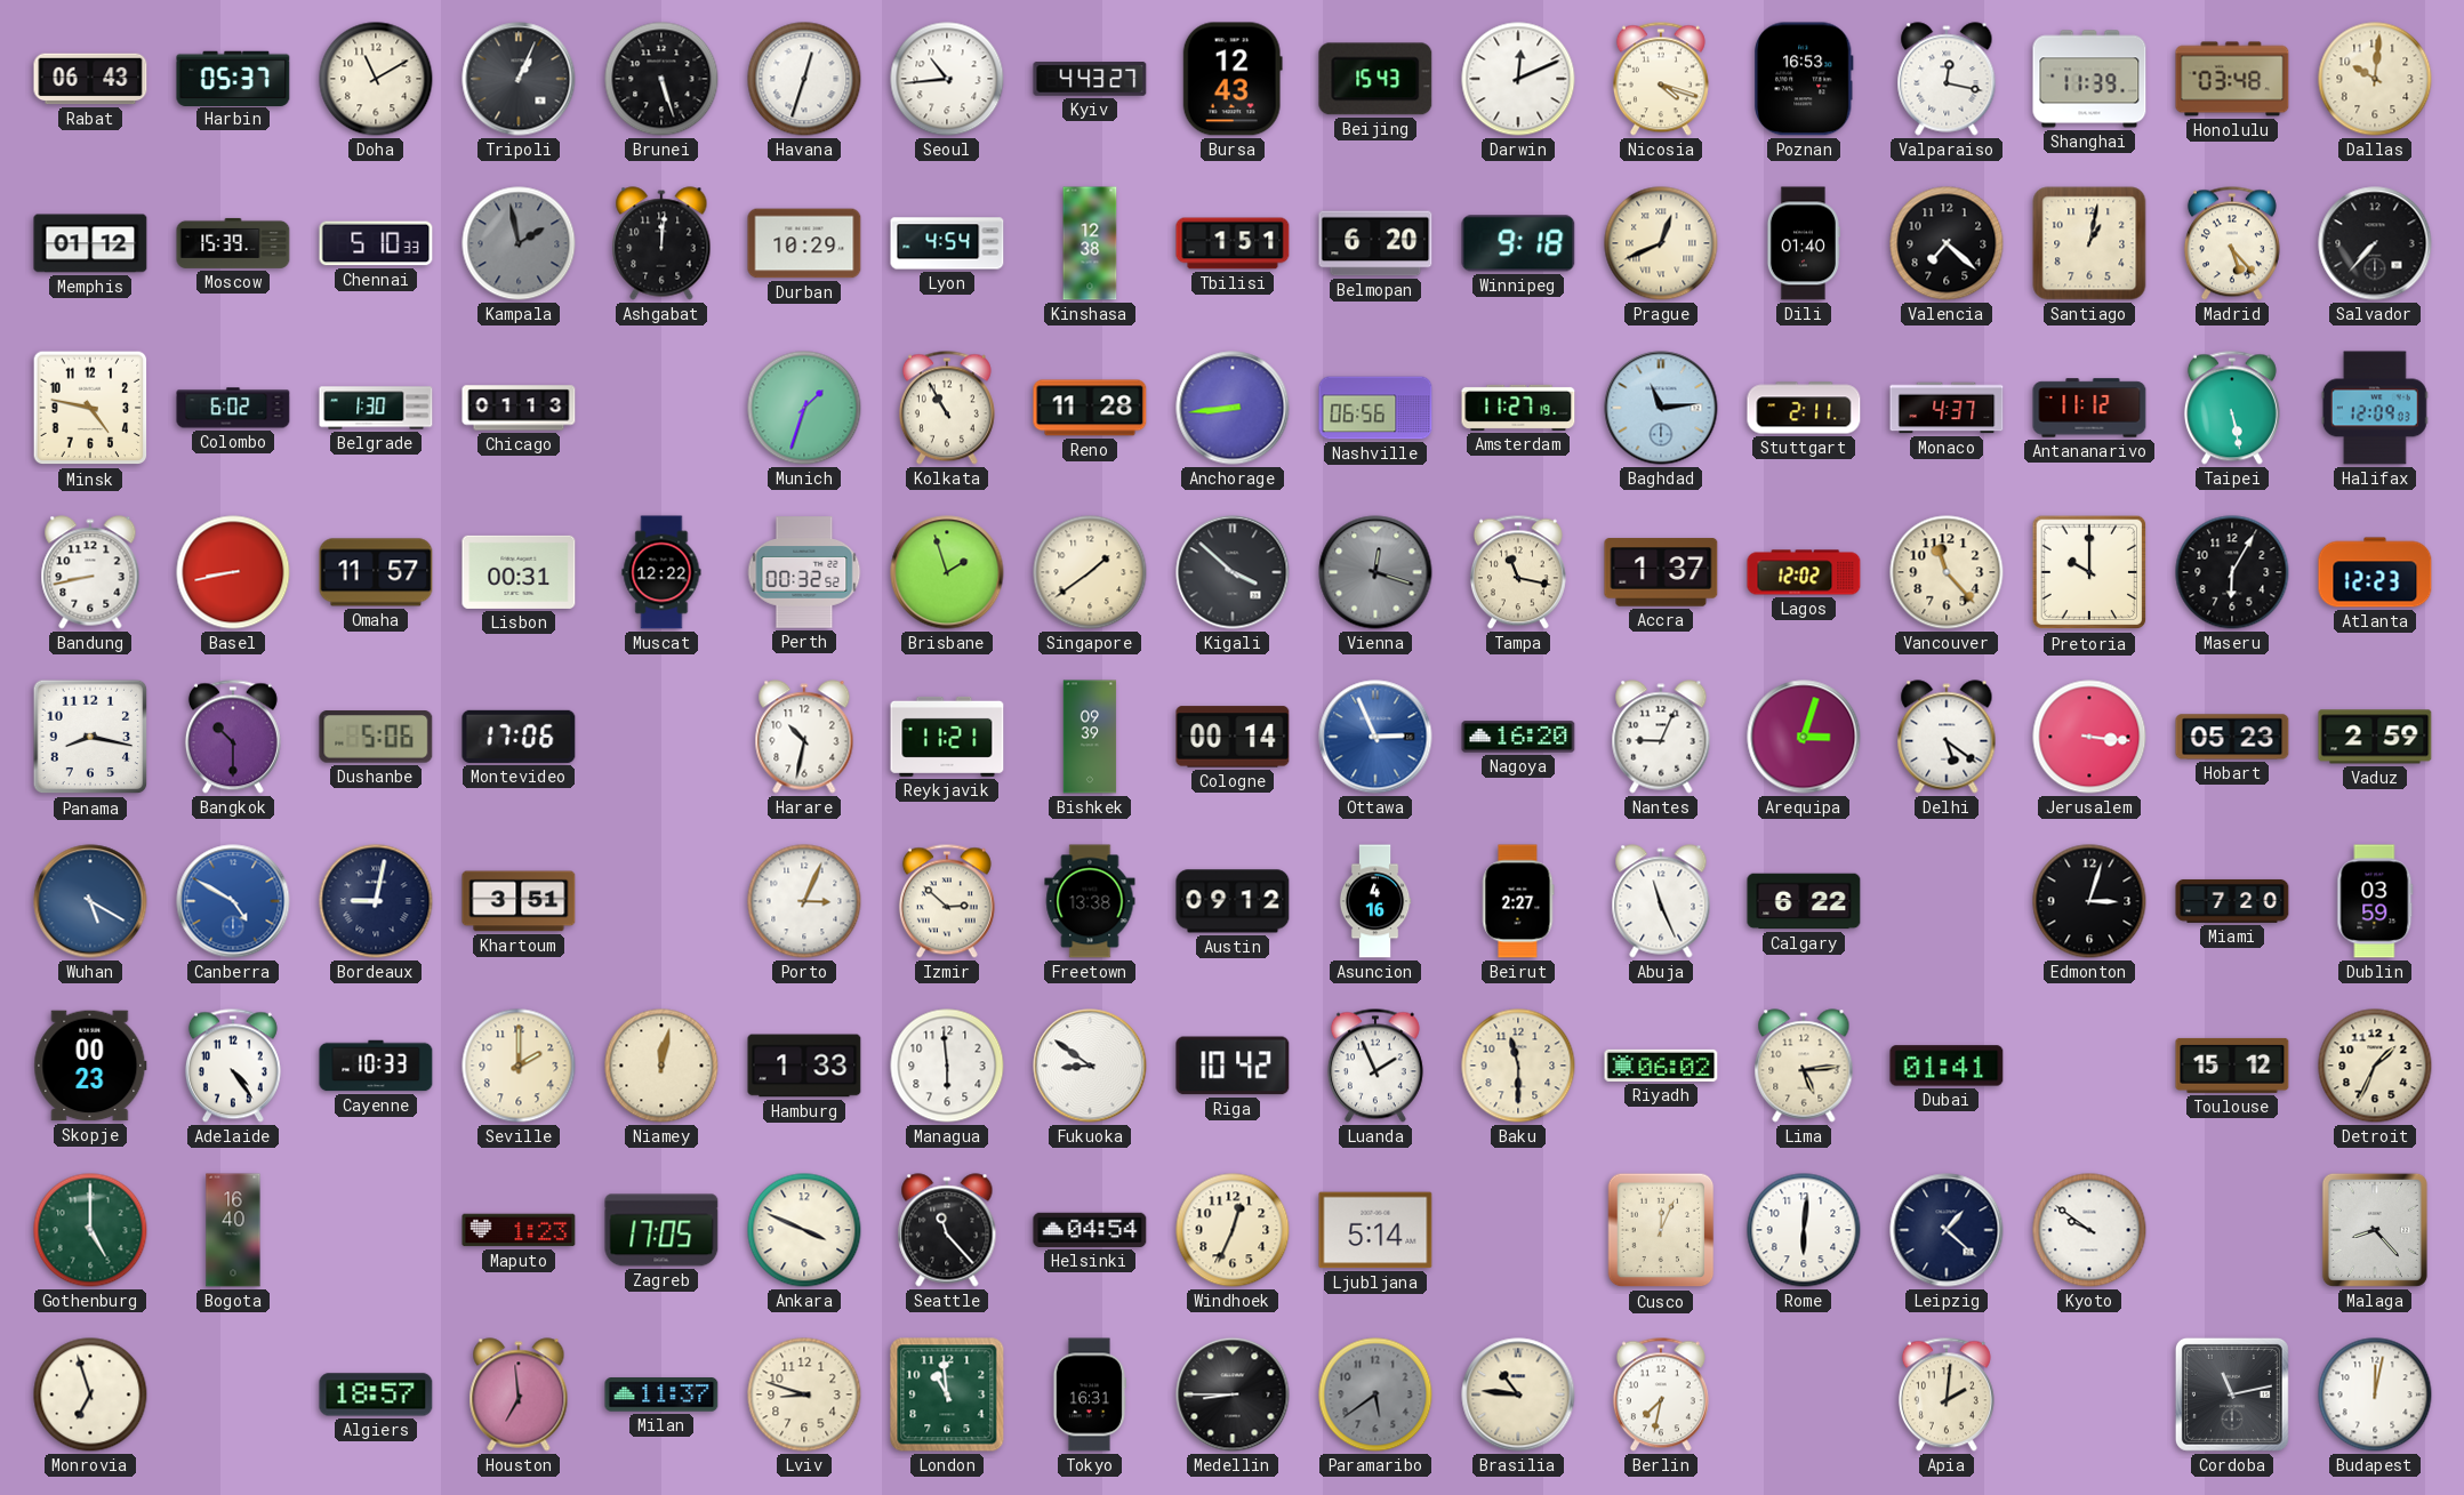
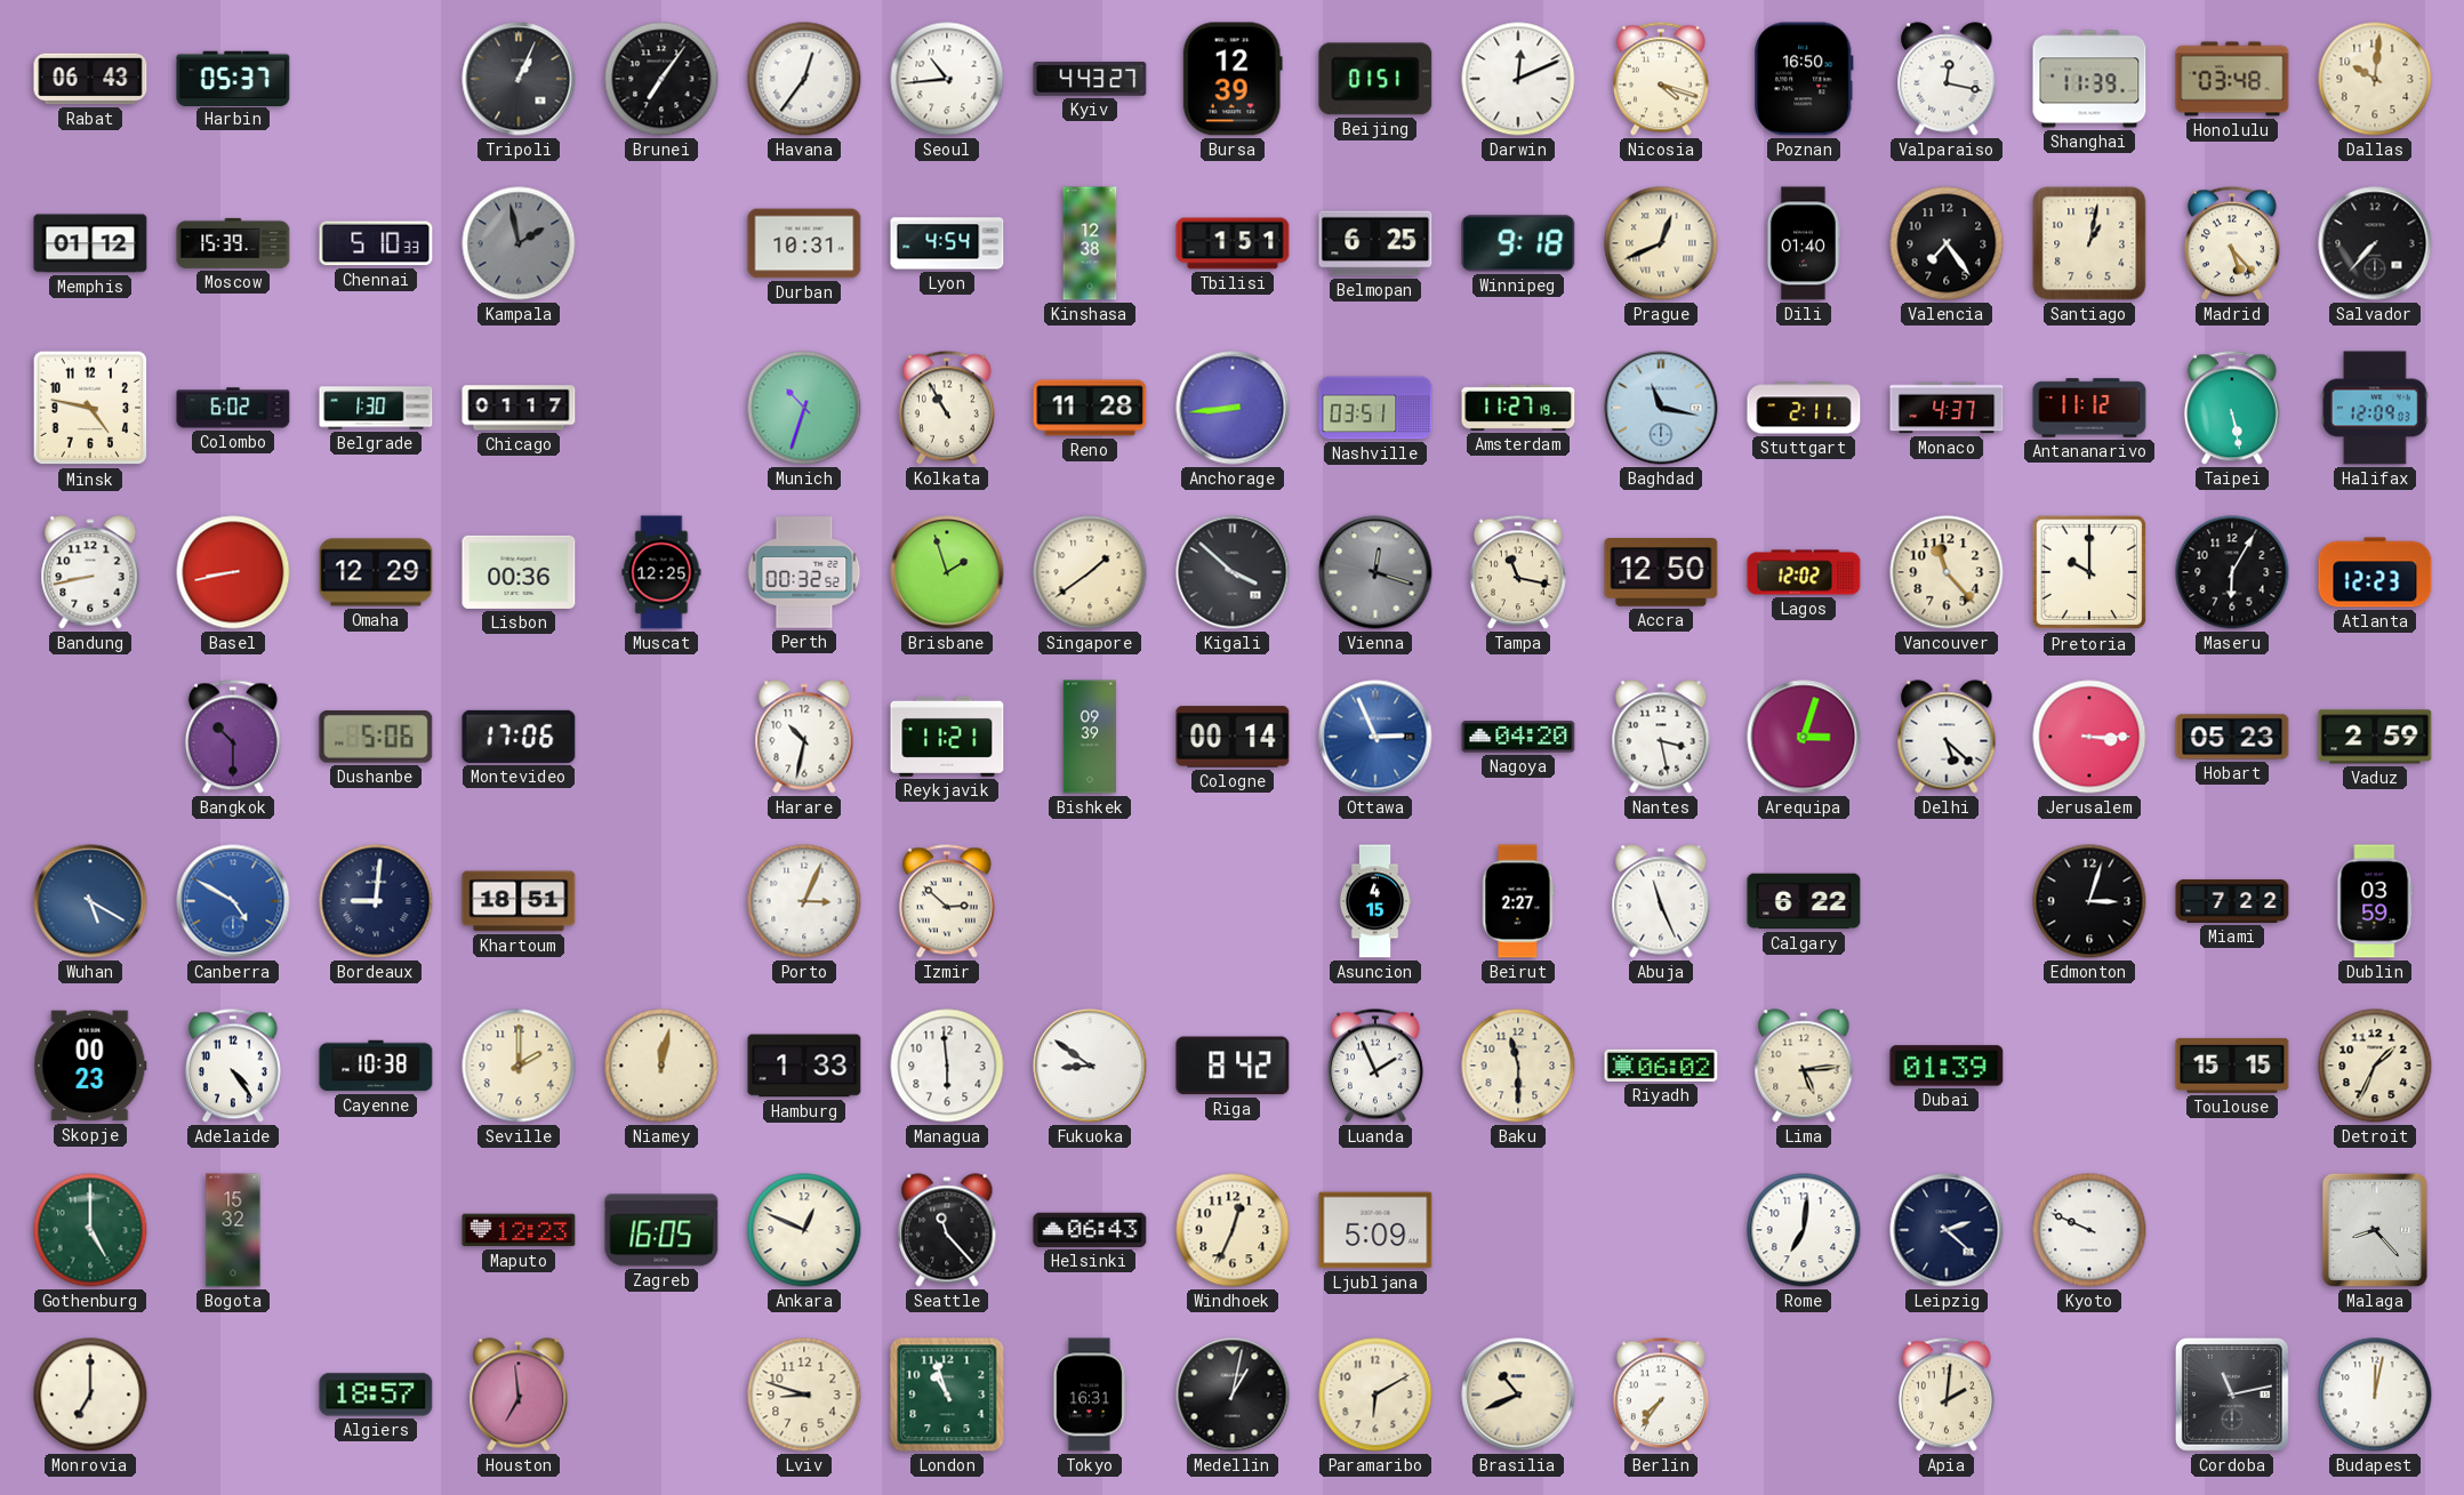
Doha: 11:10 -> none (376, 79)
Brunei: 5:27 -> 7:06 (661, 79)
Havana: 12:33 -> 12:36 (804, 79)
Bursa: 12:43 -> 12:39 (1233, 79)
Beijing: 15:43 -> 01:51 (1375, 79)
Poznan: 16:53 -> 16:50 (1805, 79)
Ashgabat: 12:01 -> none (661, 243)
Durban: 10:29 -> 10:31 (804, 243)
Belmopan: 6:20 -> 6:25 (1375, 243)
Valencia: 7:22 -> 7:24 (1947, 243)
Chicago: 01:13 -> 01:17 (519, 408)
Munich: 1:33 -> 10:33 (804, 408)
Nashville: 06:56 -> 03:51 (1375, 408)
Baghdad: 11:14 -> 11:17 (1661, 408)
Omaha: 11:57 -> 12:29 (376, 572)
Lisbon: 00:31 -> 00:36 (519, 572)
Muscat: 12:22 -> 12:25 (661, 572)
Accra: 1:37 -> 12:50 (1661, 572)
Panama: 8:17 -> none (90, 737)
Nagoya: 16:20 -> 04:20 (1518, 737)
Nantes: 9:04 -> 3:28 (1661, 737)
Delhi: 5:21 -> 5:22 (1947, 737)
Jerusalem: 3:16 -> 3:15 (2089, 737)
Bordeaux: 9:02 -> 9:01 (376, 901)
Khartoum: 3:51 -> 18:51 (519, 901)
Freetown: 13:38 -> none (1090, 901)
Austin: 09:12 -> none (1233, 901)
Asuncion: 4:16 -> 4:15 (1375, 901)
Miami: 7:20 -> 7:22 (2232, 901)
Cayenne: 10:33 -> 10:38 (376, 1066)
Riga: 10:42 -> 8:42 (1233, 1066)
Dubai: 01:41 -> 01:39 (1947, 1066)
Toulouse: 15:12 -> 15:15 (2232, 1066)
Bogota: 16:40 -> 15:32 (233, 1230)
Maputo: 1:23 -> 12:23 (519, 1230)
Zagreb: 17:05 -> 16:05 (661, 1230)
Ankara: 3:49 -> 12:49 (804, 1230)
Helsinki: 04:54 -> 06:43 (1090, 1230)
Ljubljana: 5:14 -> 5:09 (1375, 1230)
Cusco: 12:04 -> none (1661, 1230)
Rome: 6:01 -> 7:01 (1804, 1230)
Leipzig: 1:22 -> 2:22 (1947, 1230)
Kyoto: 9:51 -> 9:49 (2089, 1230)
Monrovia: 6:57 -> 7:00 (90, 1394)
Milan: 11:37 -> none (661, 1394)
London: 10:59 -> 10:57 (947, 1394)
Medellin: 8:45 -> 1:02 (1233, 1394)
Paramaribo: 5:39 -> 6:10 (1375, 1394)
Paramaribo dial: grey -> cream (1375, 1394)
Brasilia: 10:46 -> 10:41 (1518, 1394)
Berlin: 7:32 -> 7:36 (1661, 1394)
